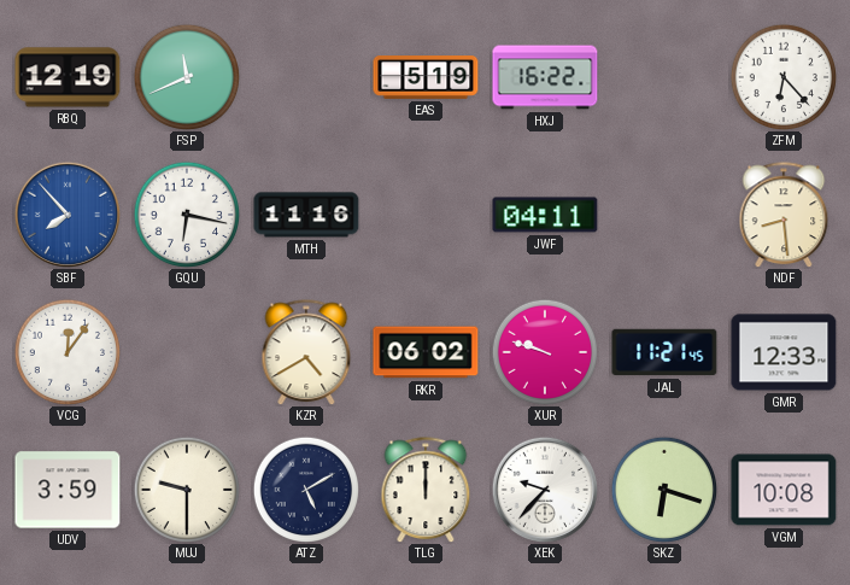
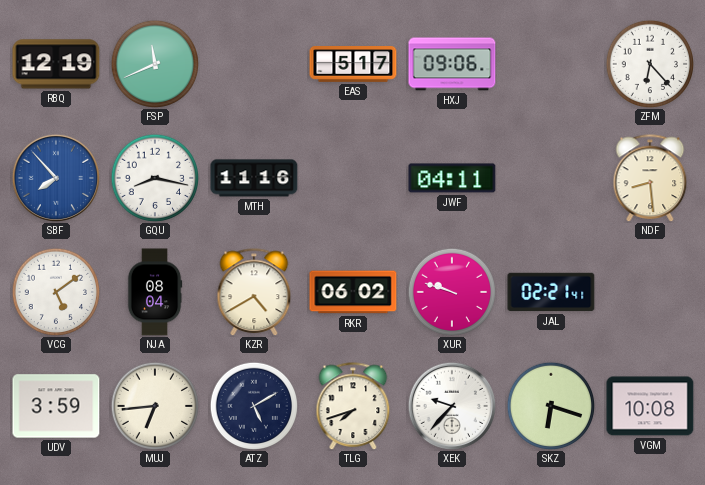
EAS: 5:19 -> 5:17 (353, 64)
HXJ: 16:22 -> 09:06 (452, 64)
GQU: 6:17 -> 8:17 (154, 177)
VCG: 12:06 -> 5:09 (55, 291)
NJA: none -> 08:04 (155, 292)
JAL: 11:21 -> 02:21 (551, 292)
GMR: 12:33 -> none (784, 352)
MUJ: 9:30 -> 6:44 (154, 405)
TLG: 12:00 -> 7:42 (353, 406)
